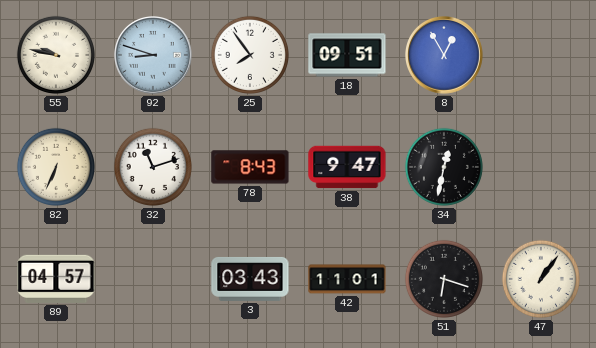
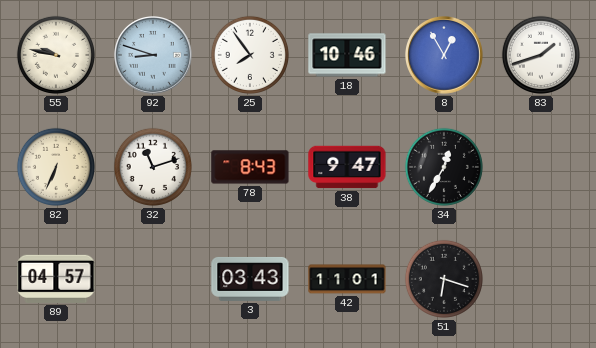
18: 09:51 -> 10:46 (347, 55)
83: none -> 1:42 (541, 55)
34: 12:32 -> 12:35 (444, 167)
47: 1:06 -> none (541, 279)
